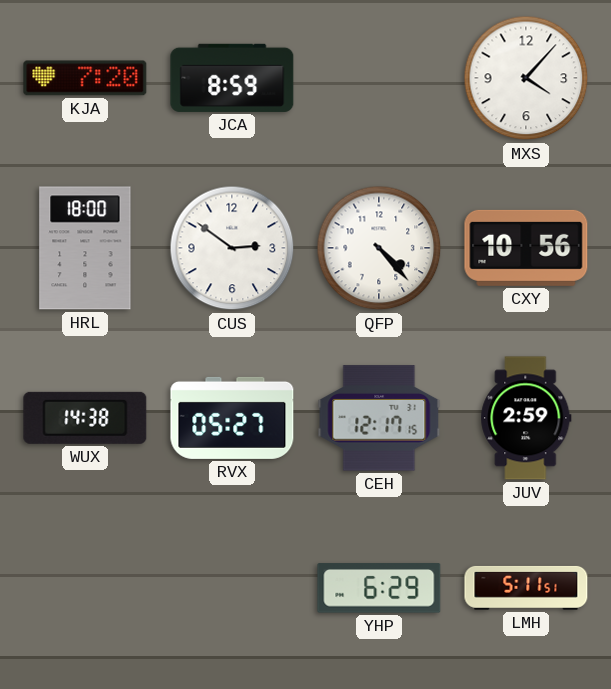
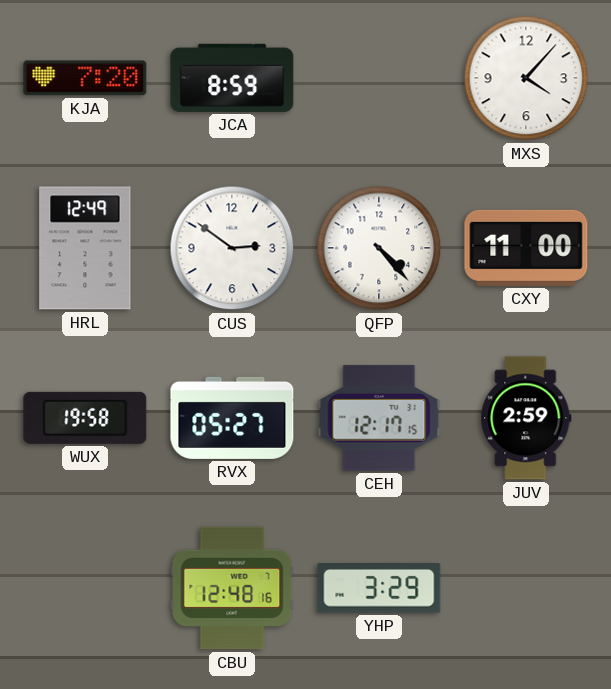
HRL: 18:00 -> 12:49 (85, 248)
CXY: 10:56 -> 11:00 (526, 248)
WUX: 14:38 -> 19:58 (85, 418)
CBU: none -> 12:48 (232, 588)
YHP: 6:29 -> 3:29 (379, 588)
LMH: 5:11 -> none (526, 588)
